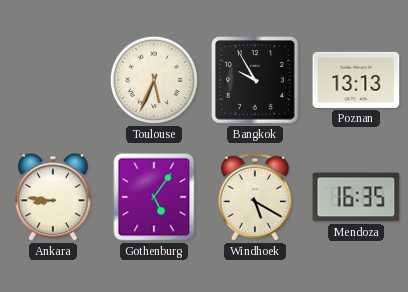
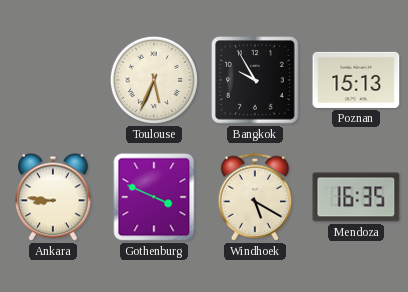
Poznan: 13:13 -> 15:13 (356, 80)
Gothenburg: 5:06 -> 3:49 (154, 197)
